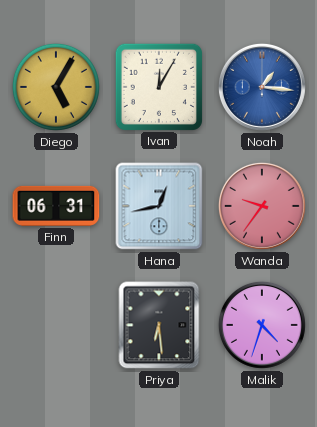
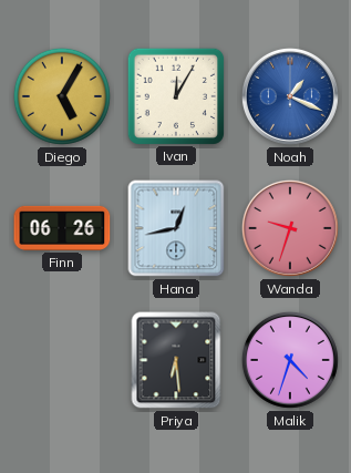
Noah: 1:16 -> 1:19 (290, 96)
Finn: 06:31 -> 06:26 (62, 228)
Wanda: 9:36 -> 9:33 (290, 228)
